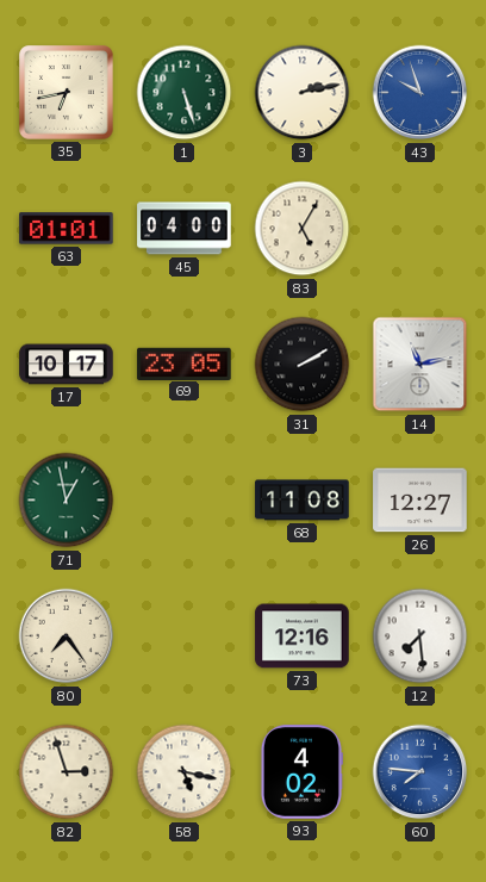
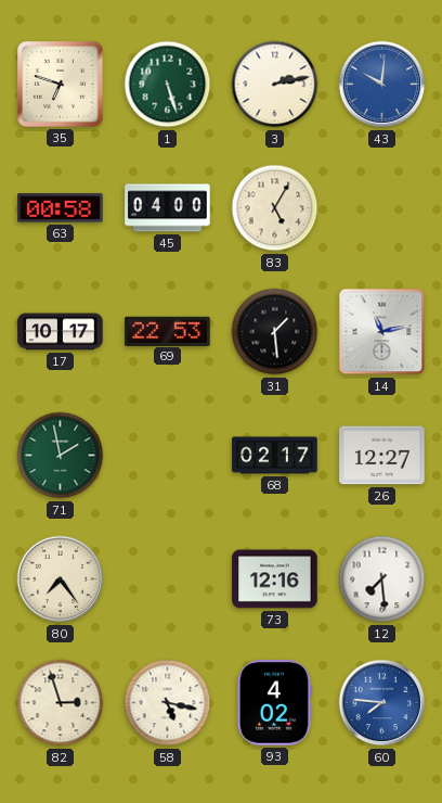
35: 6:43 -> 6:48 (61, 85)
43: 9:57 -> 10:01 (382, 85)
63: 01:01 -> 00:58 (61, 208)
69: 23:05 -> 22:53 (168, 331)
31: 2:10 -> 1:29 (275, 332)
71: 12:58 -> 1:58 (61, 456)
68: 11:08 -> 02:17 (275, 456)
